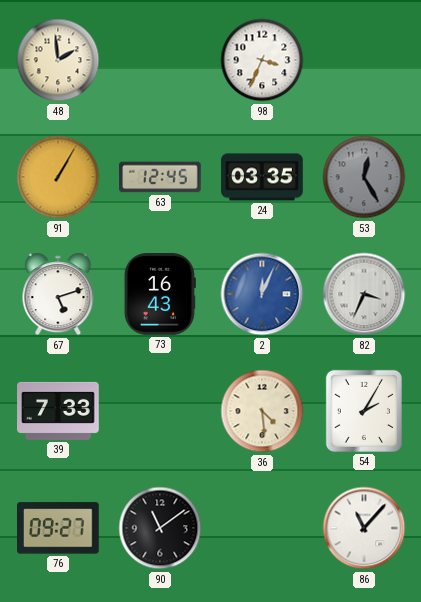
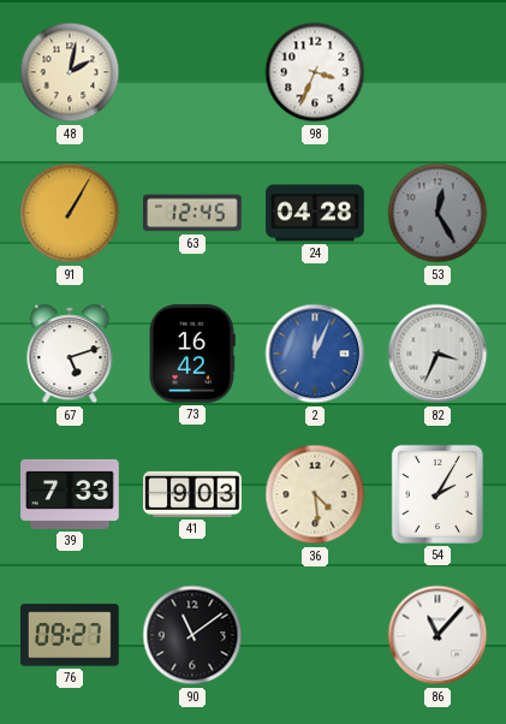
48: 1:59 -> 2:02 (70, 72)
24: 03:35 -> 04:28 (315, 213)
73: 16:43 -> 16:42 (192, 354)
41: none -> 9:03 (192, 494)
